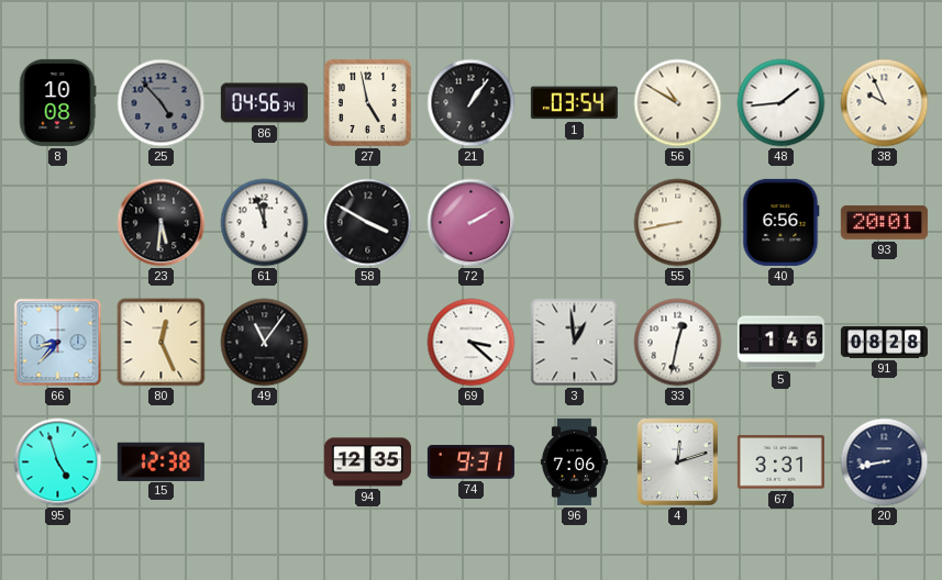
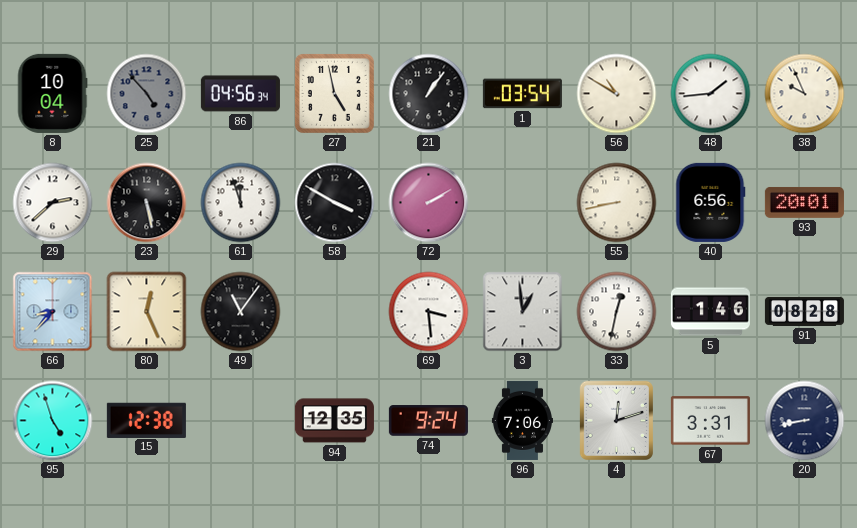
8: 10:08 -> 10:04 (52, 93)
29: none -> 2:38 (53, 203)
23: 5:31 -> 5:28 (147, 203)
69: 3:22 -> 3:29 (429, 312)
74: 9:31 -> 9:24 (428, 421)
